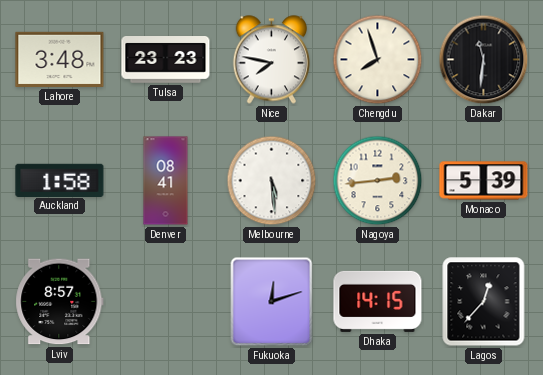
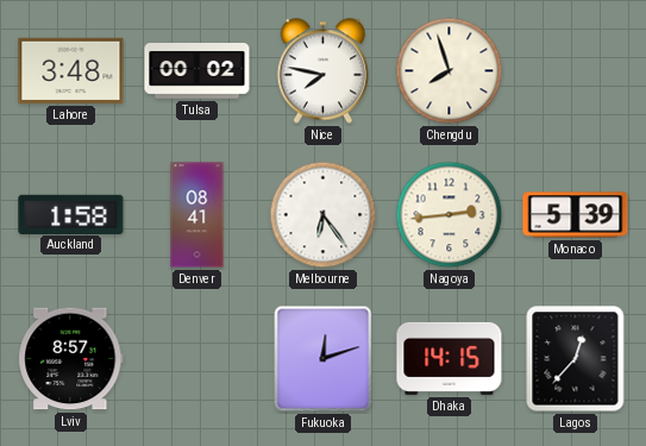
Tulsa: 23:23 -> 00:02 (197, 71)
Dakar: 11:31 -> none (484, 60)
Melbourne: 5:29 -> 6:24 (324, 215)
